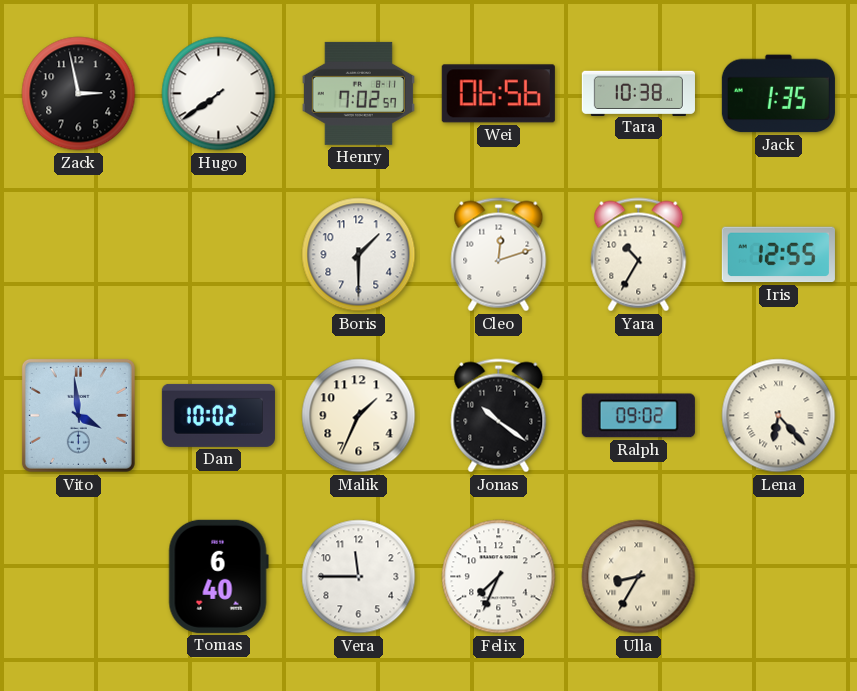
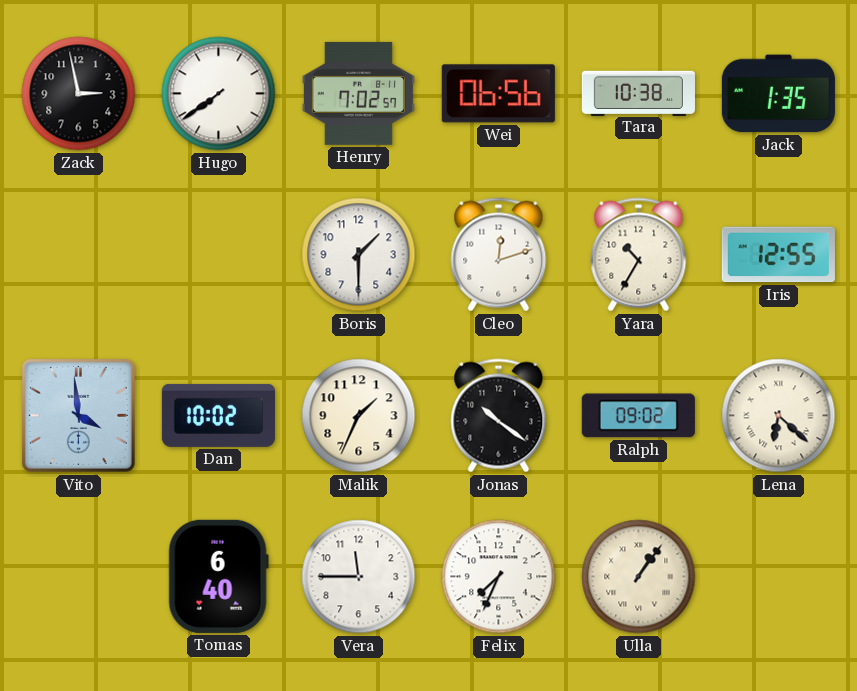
Lena: 6:23 -> 6:22 (779, 416)
Ulla: 8:35 -> 1:06 (639, 577)
